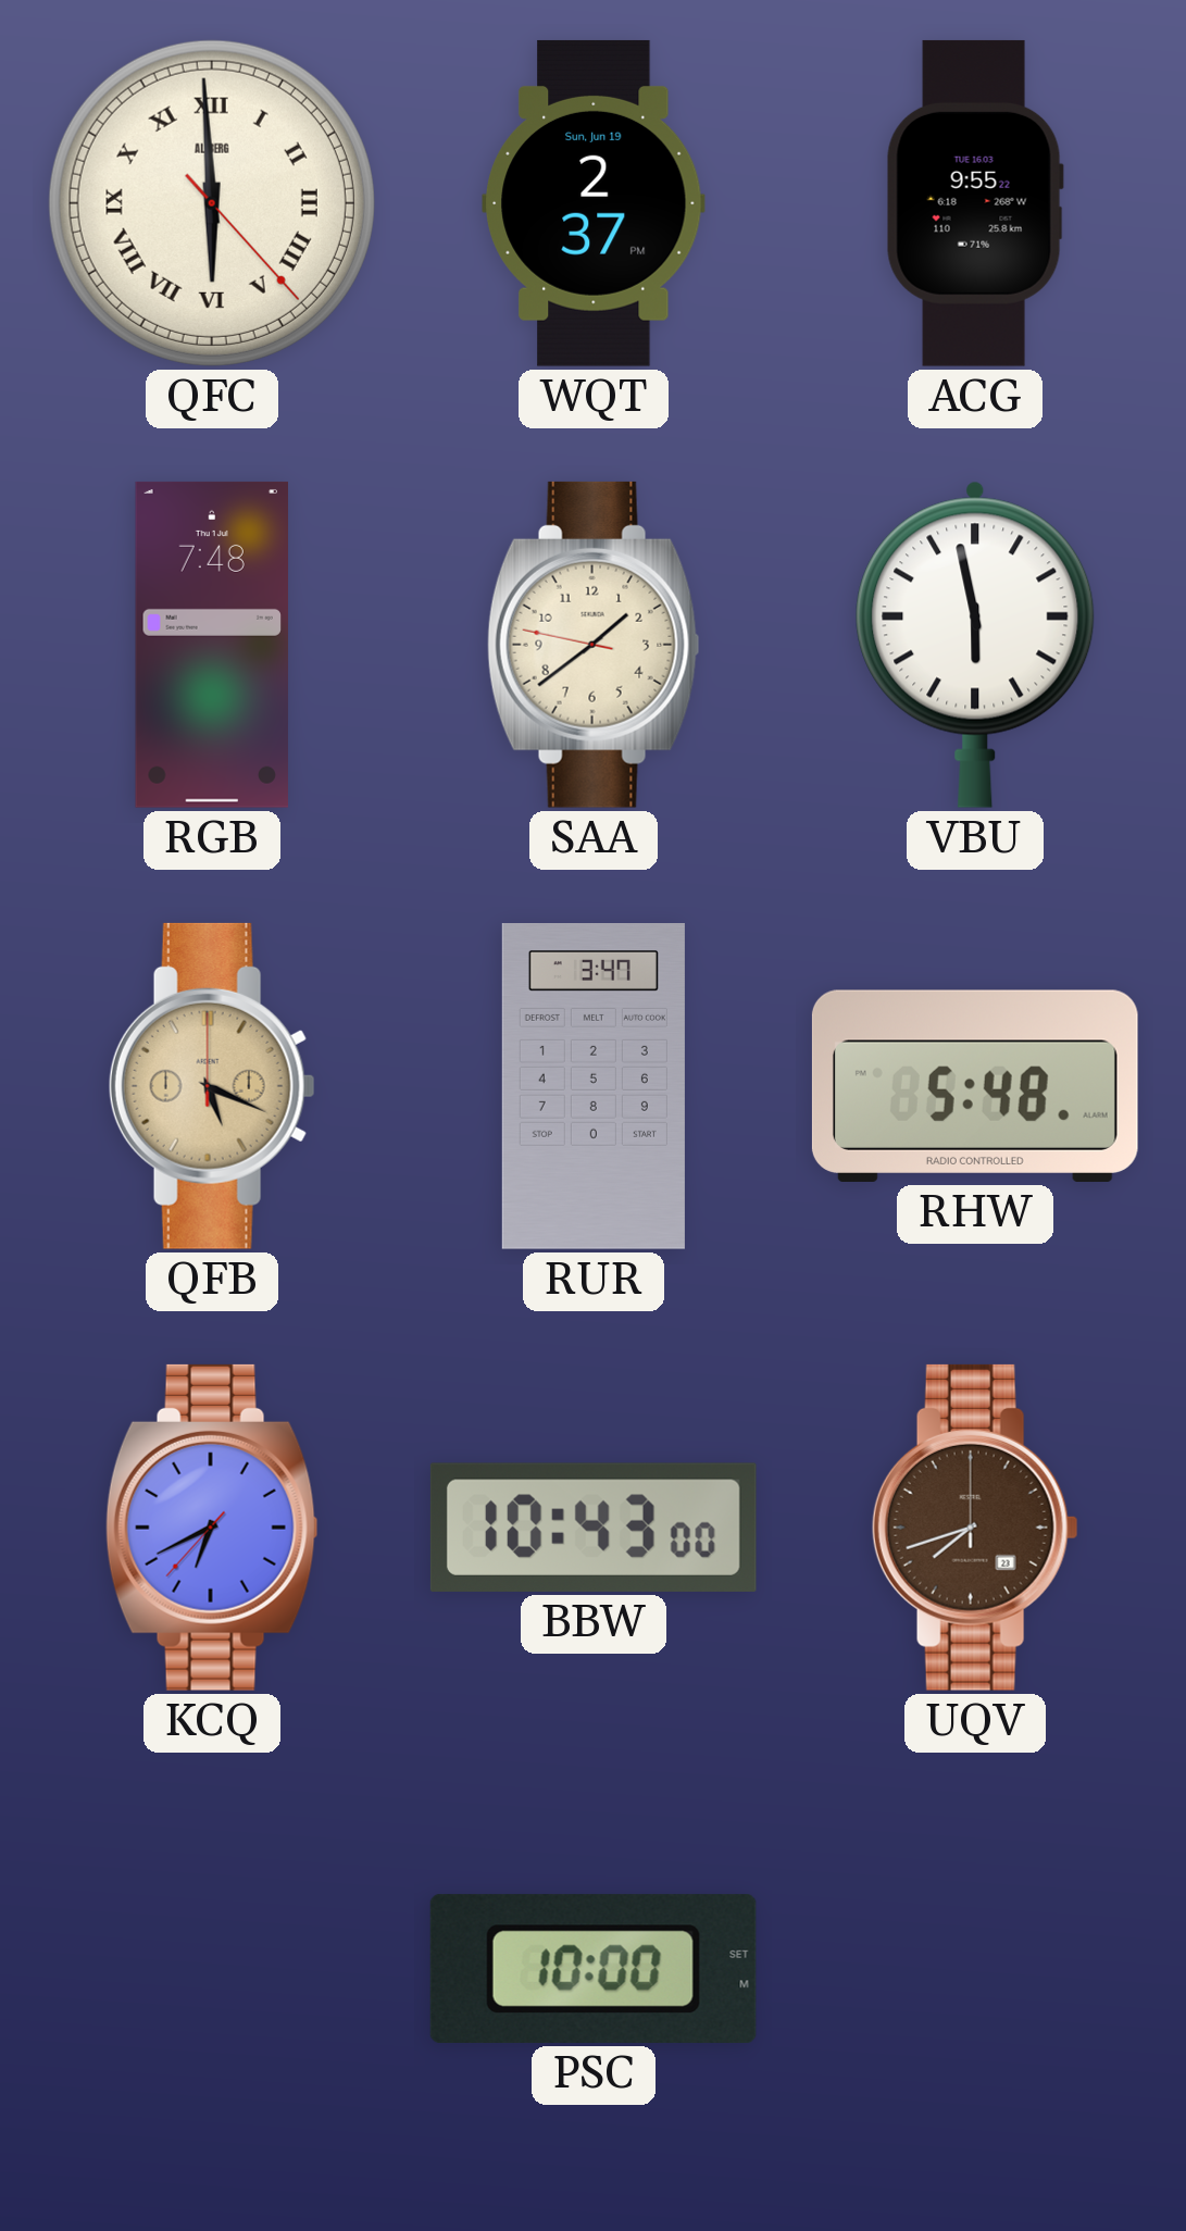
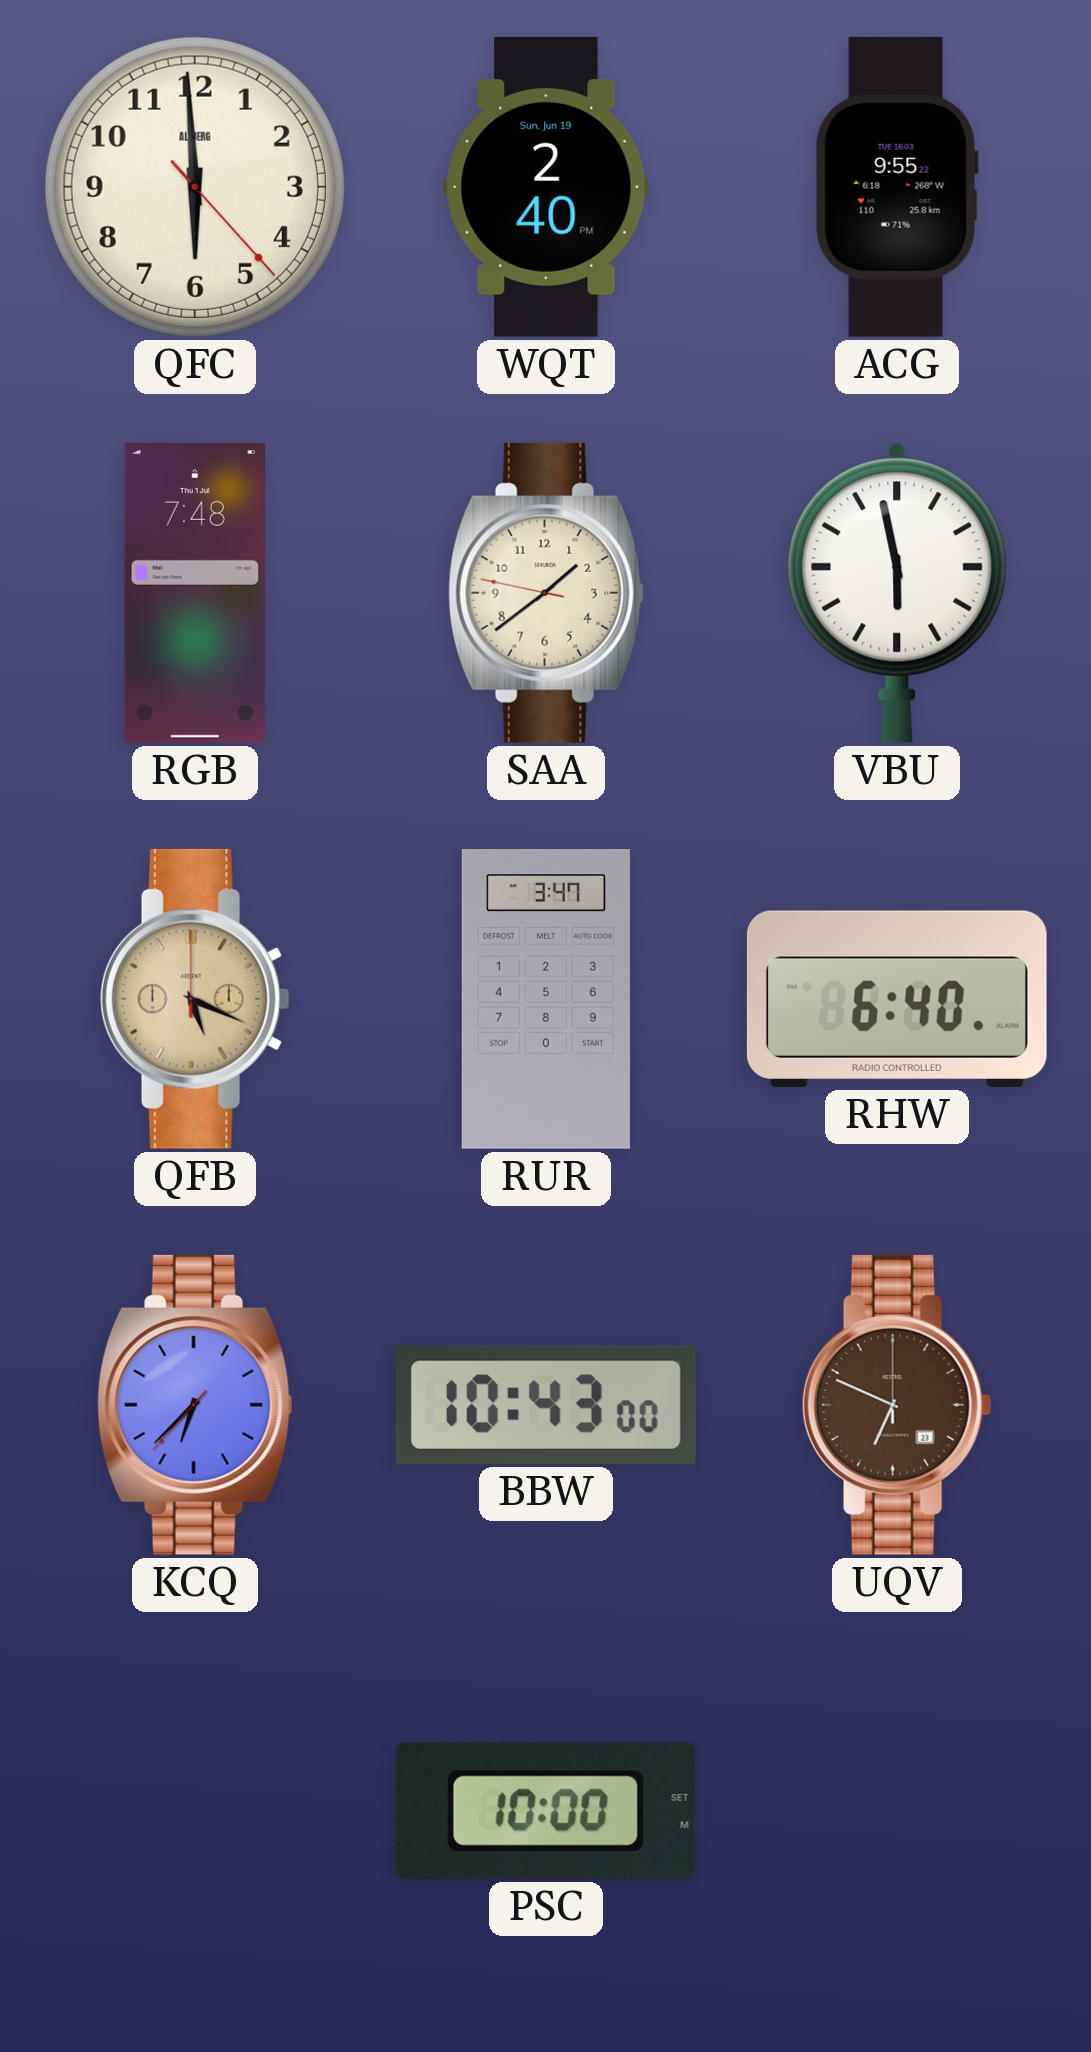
QFC numerals: Roman -> Arabic (195, 187)
WQT: 2:37 -> 2:40 (547, 187)
RHW: 5:48 -> 6:40 (897, 999)
KCQ: 6:40 -> 6:37 (195, 1405)
UQV: 7:42 -> 6:49 (897, 1405)
